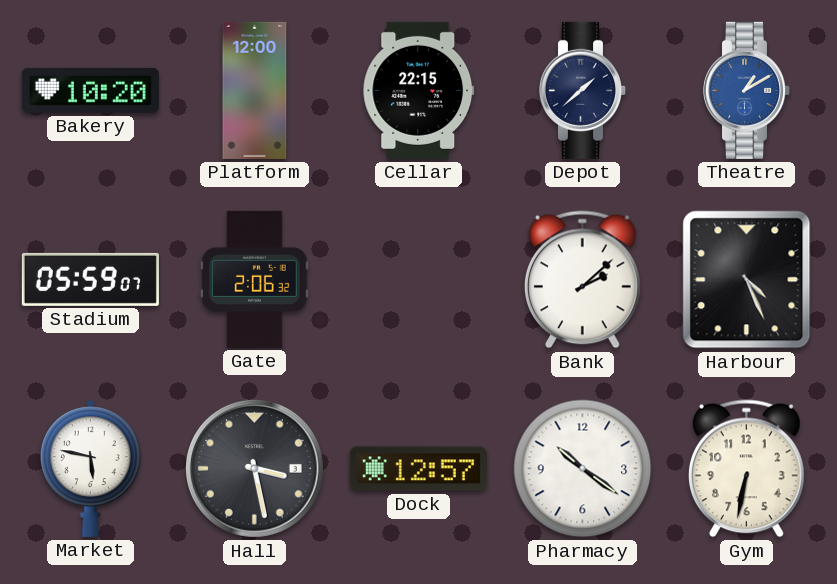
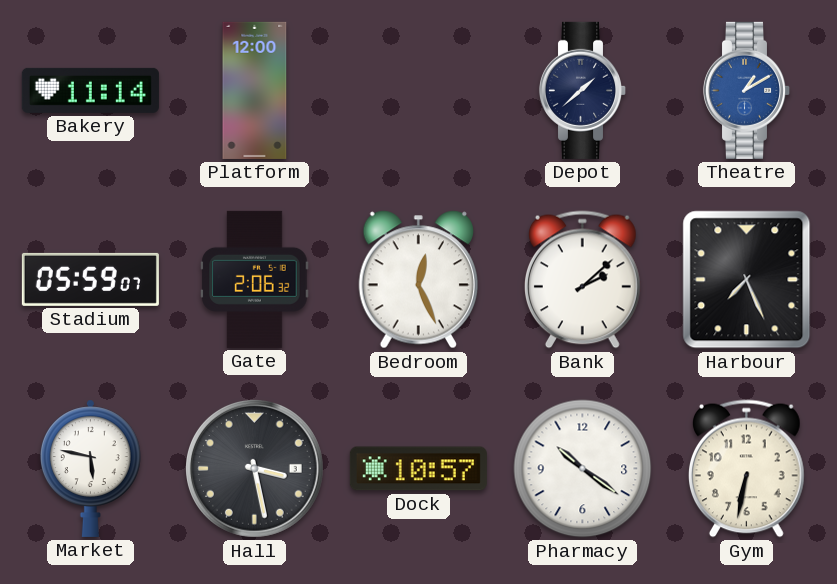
Bakery: 10:20 -> 11:14 (90, 90)
Cellar: 22:15 -> none (419, 90)
Bedroom: none -> 12:26 (418, 280)
Harbour: 4:26 -> 7:26 (747, 280)
Dock: 12:57 -> 10:57 (418, 469)
